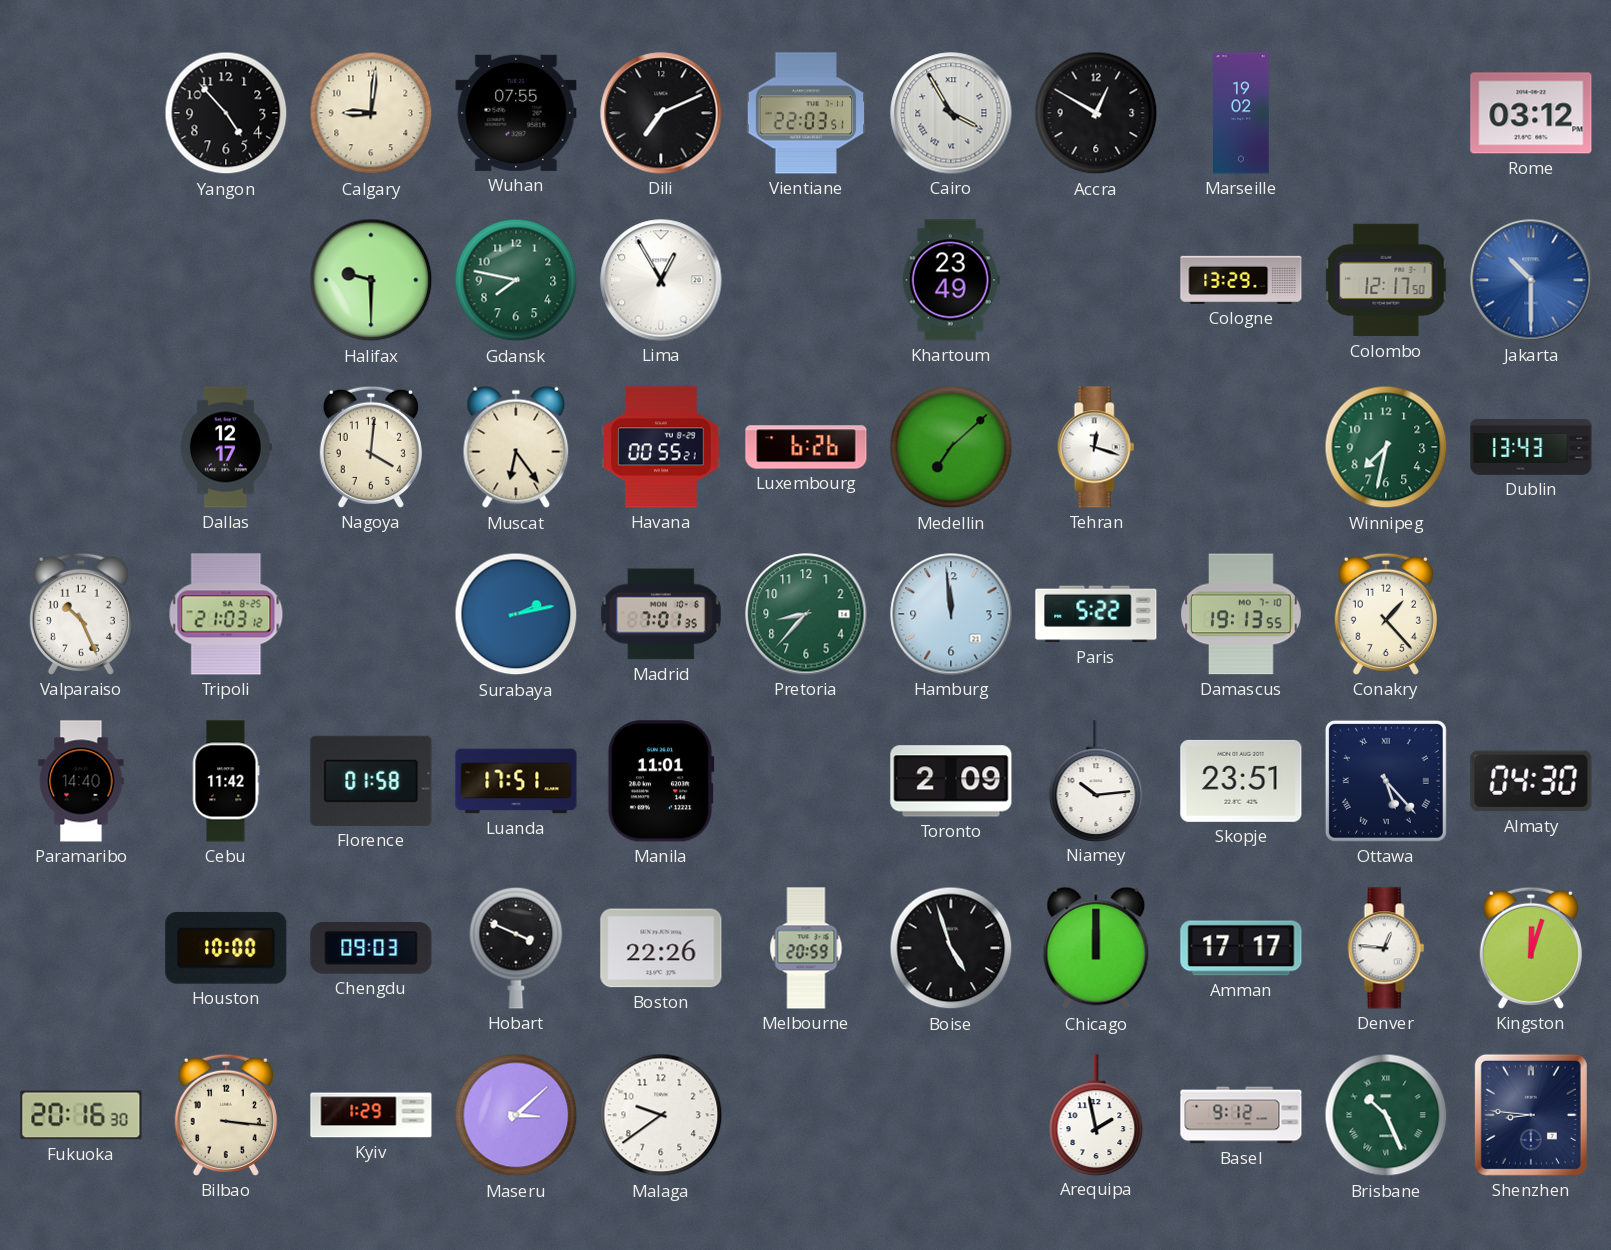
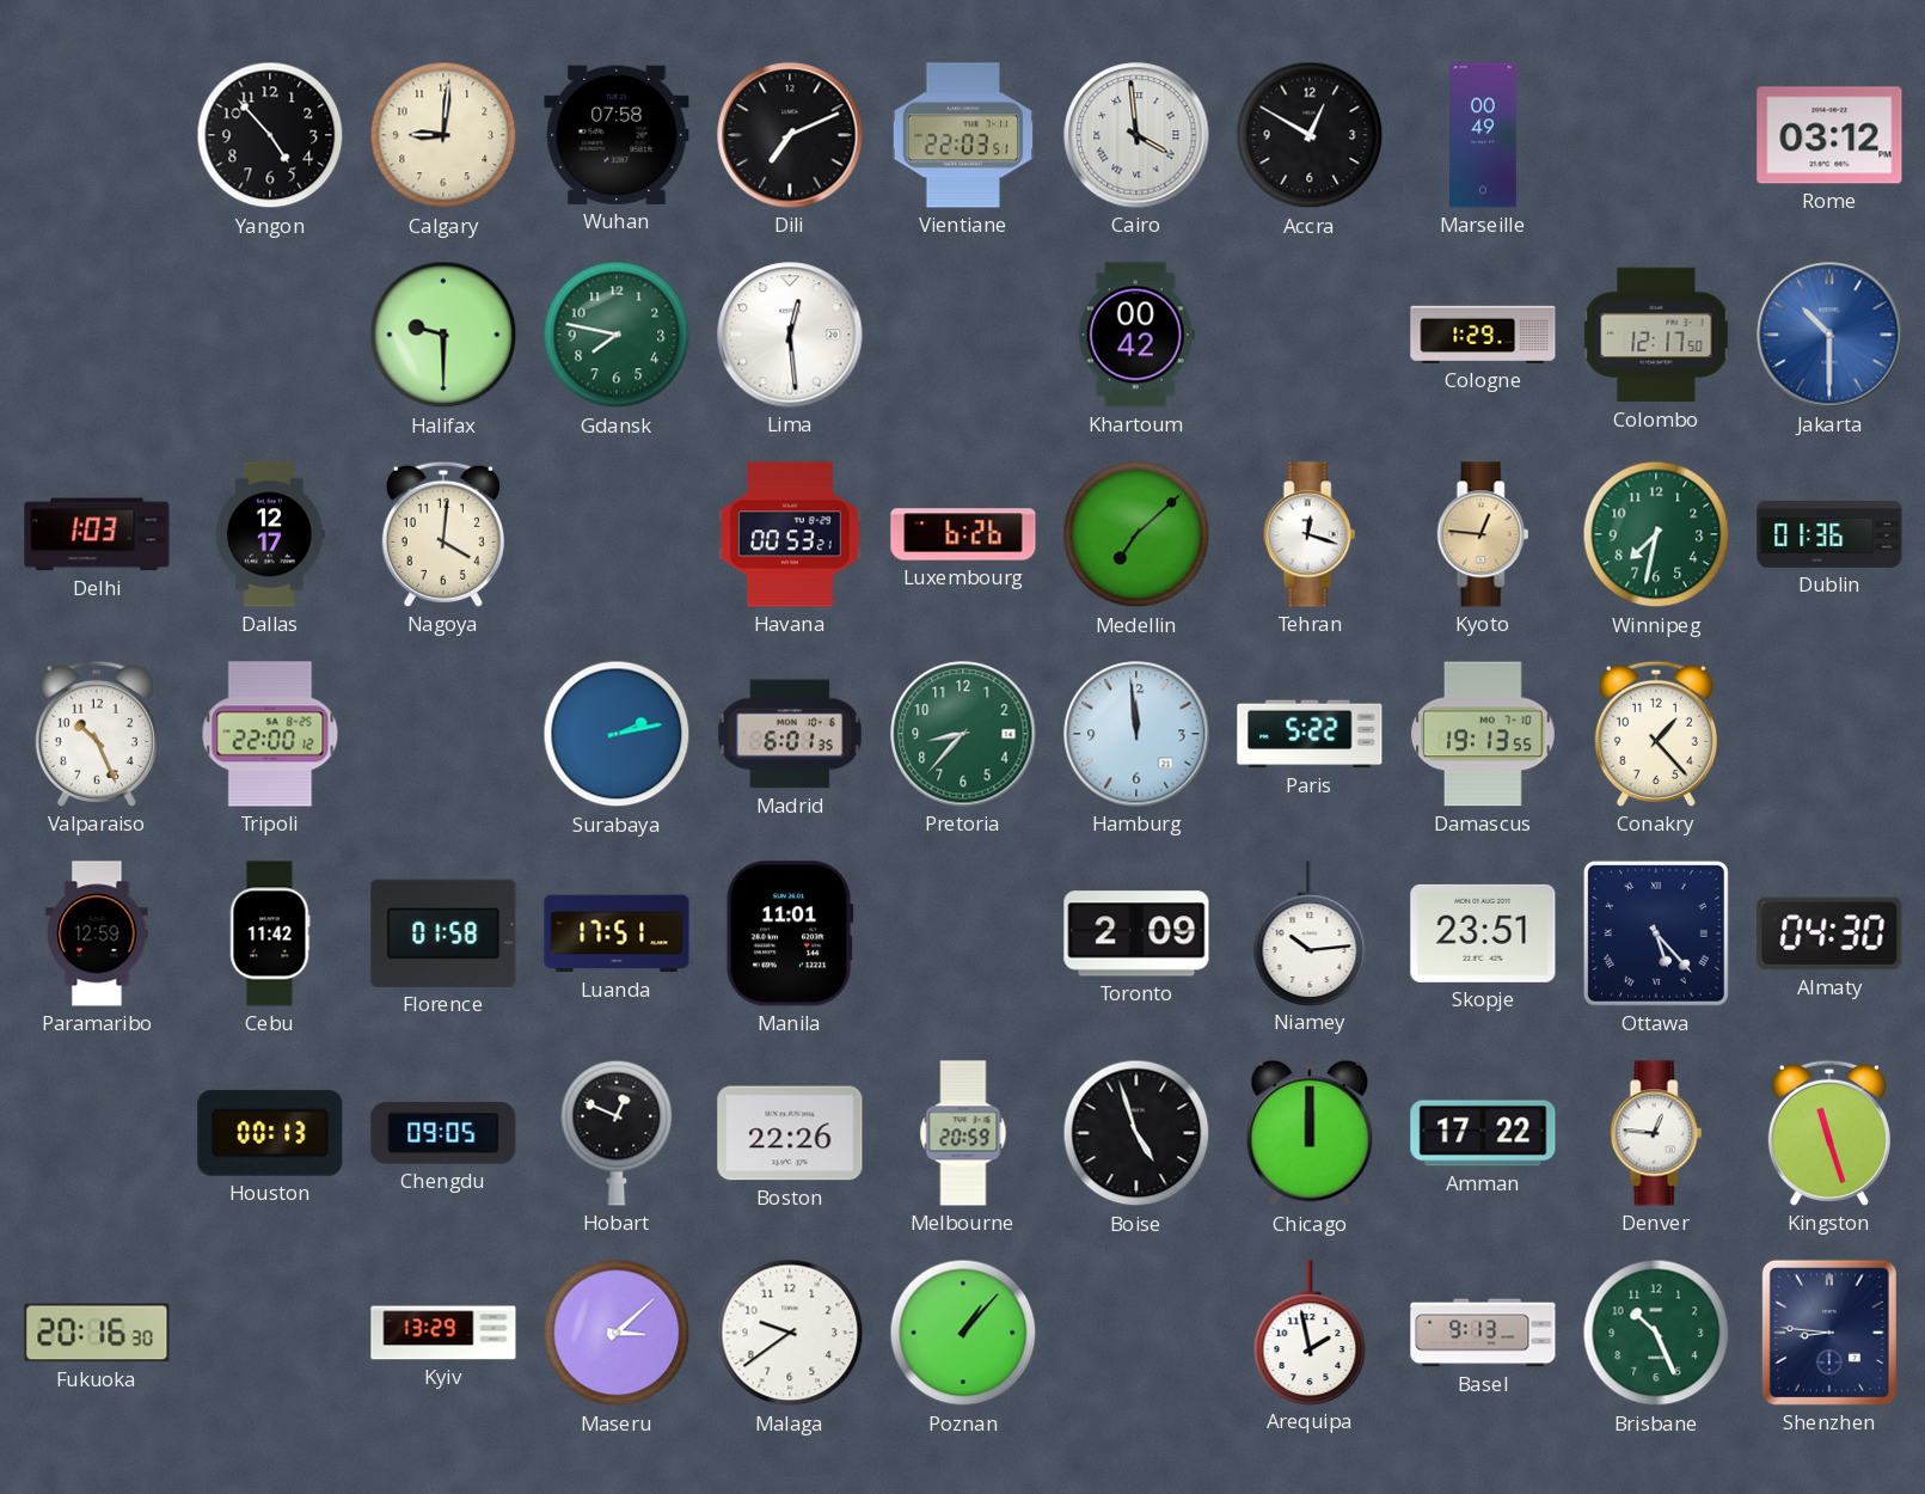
Wuhan: 07:55 -> 07:58 (617, 135)
Cairo: 3:55 -> 3:59 (1136, 135)
Marseille: 19:02 -> 00:49 (1484, 135)
Lima: 12:55 -> 12:29 (790, 335)
Khartoum: 23:49 -> 00:42 (1136, 335)
Cologne: 13:29 -> 1:29 (1483, 335)
Delhi: none -> 1:03 (97, 534)
Muscat: 6:24 -> none (516, 447)
Havana: 00:55 -> 00:53 (790, 534)
Kyoto: none -> 12:46 (1483, 534)
Dublin: 13:43 -> 01:36 (1829, 534)
Tripoli: 21:03 -> 22:00 (270, 734)
Madrid: 7:01 -> 6:01 (790, 734)
Paramaribo: 14:40 -> 12:59 (97, 933)
Houston: 10:00 -> 00:13 (270, 1133)
Chengdu: 09:03 -> 09:05 (443, 1133)
Hobart: 3:49 -> 12:49 (617, 1133)
Amman: 17:17 -> 17:22 (1483, 1133)
Kingston: 12:03 -> 11:27 (1829, 1133)
Bilbao: 3:16 -> none (226, 1115)
Kyiv: 1:29 -> 13:29 (443, 1333)
Poznan: none -> 1:07 (963, 1333)
Basel: 9:12 -> 9:13 (1483, 1333)
Brisbane numerals: Roman -> Arabic (1656, 1333)
